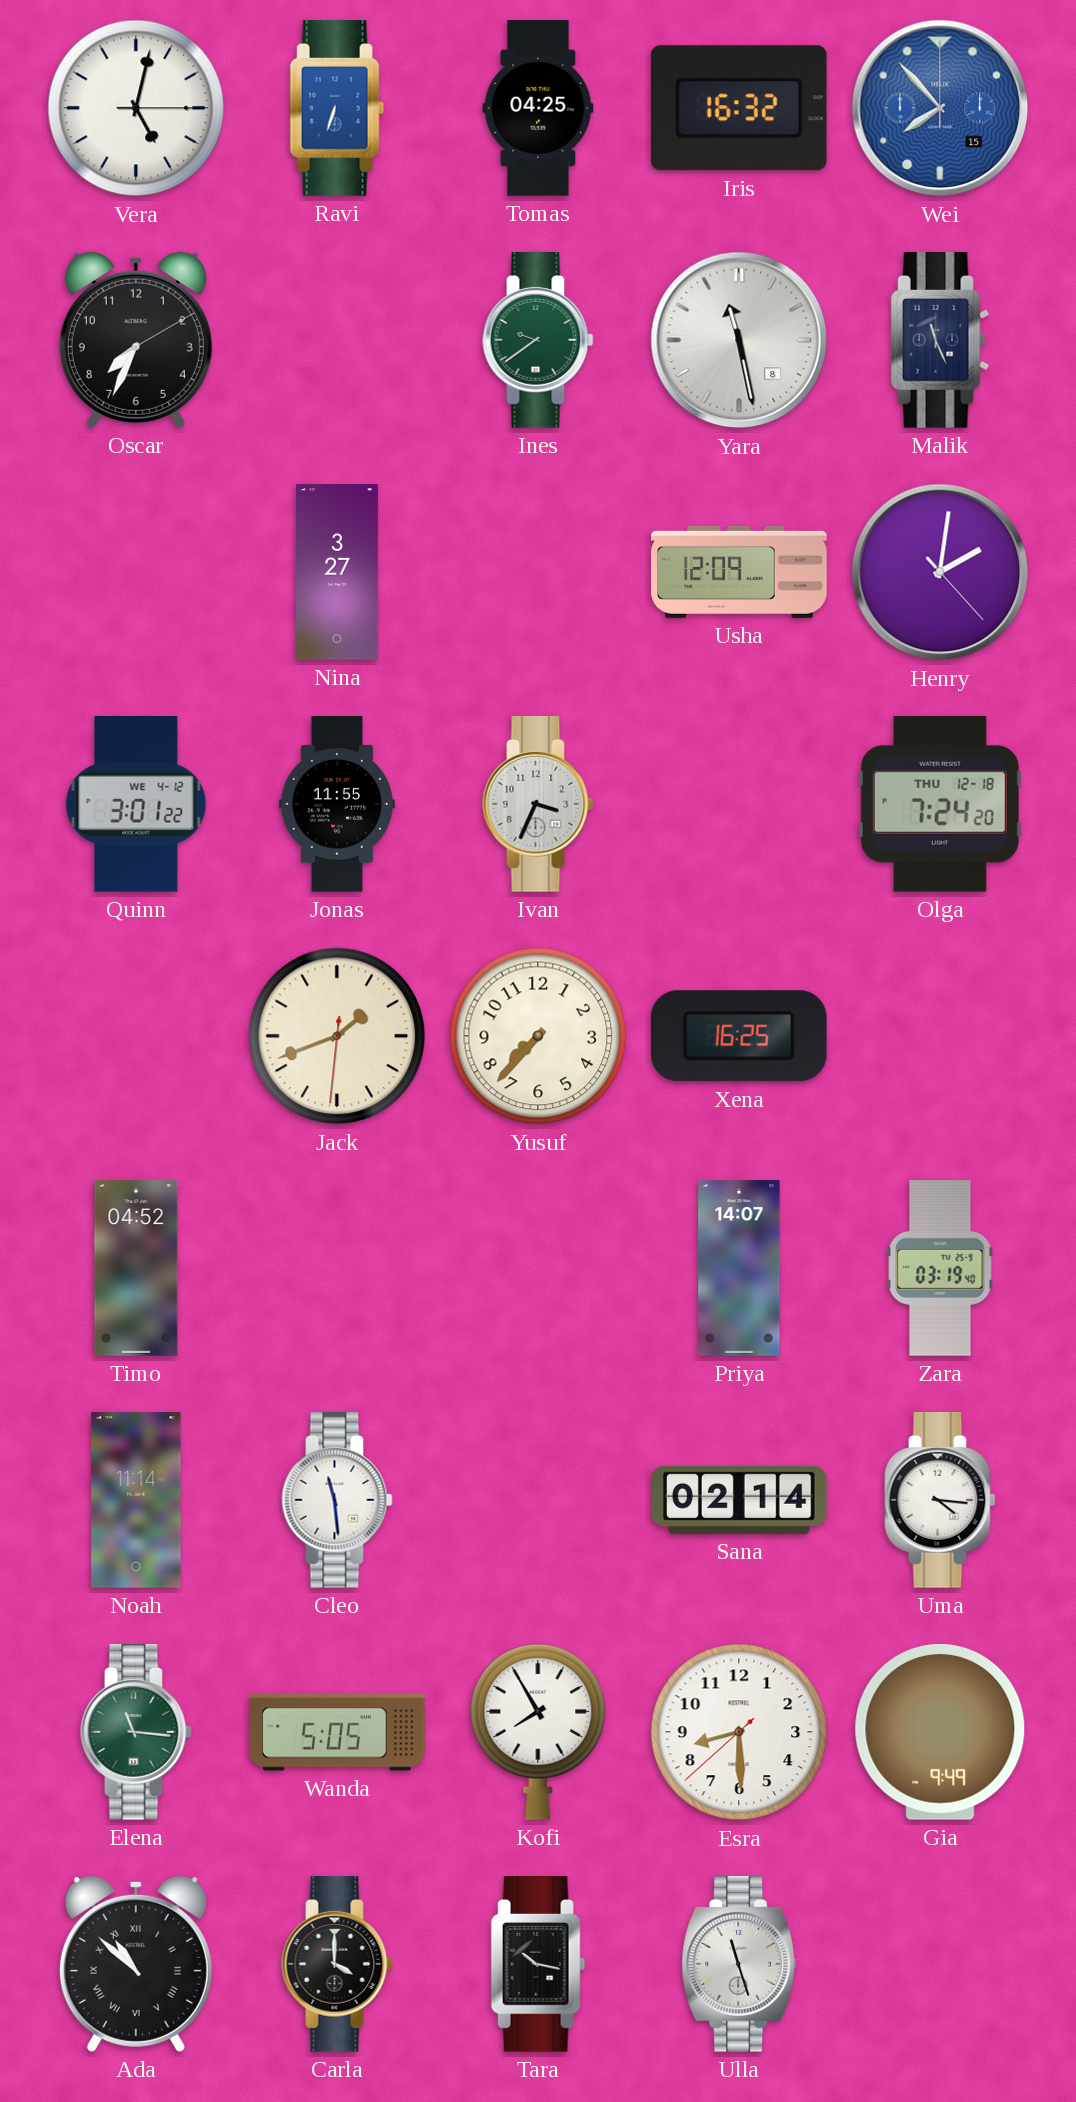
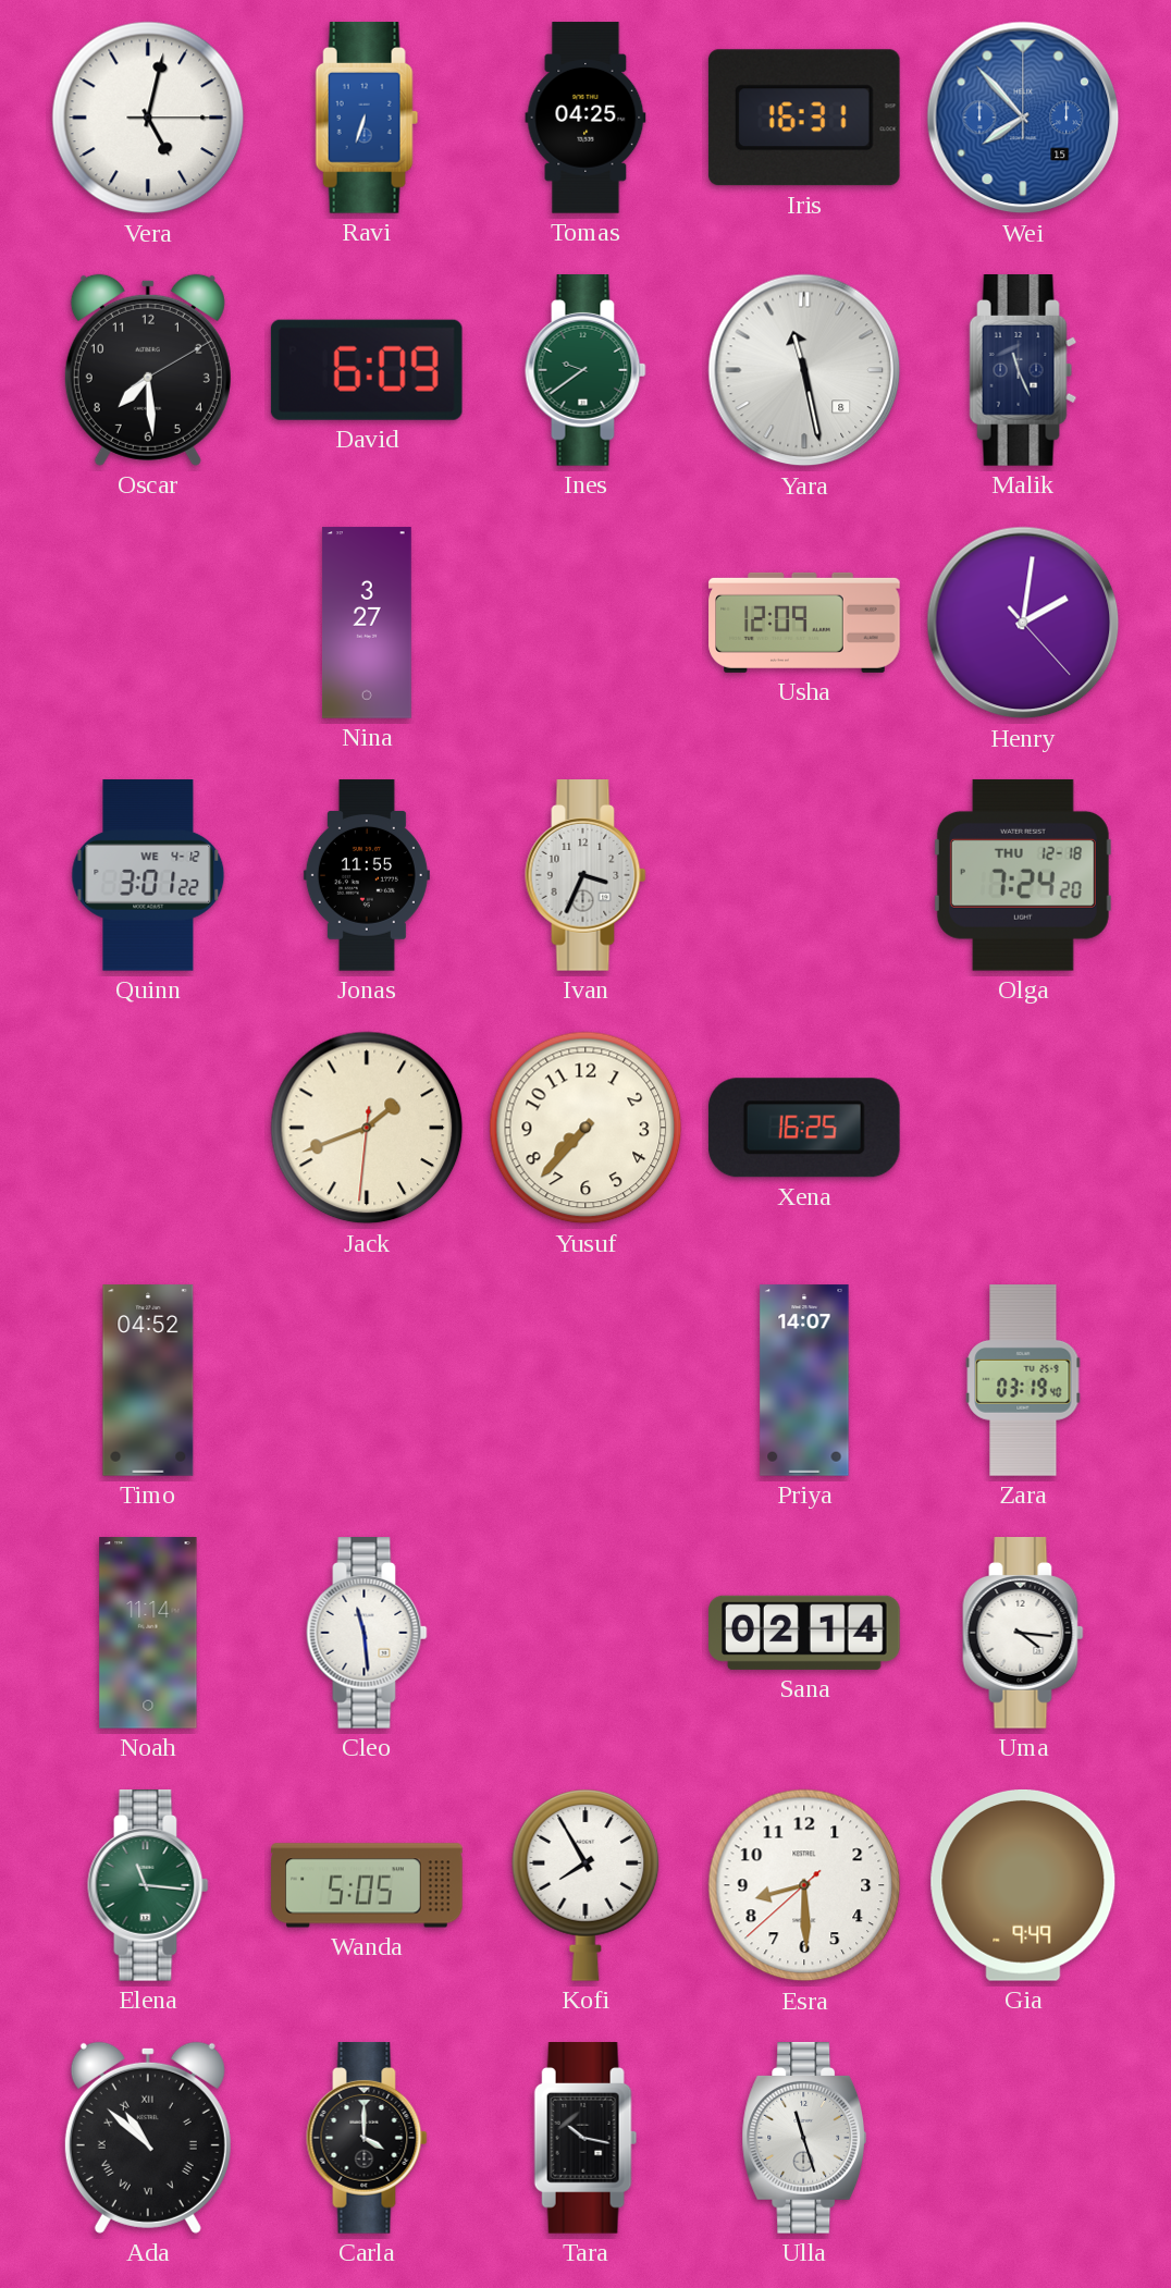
Iris: 16:32 -> 16:31 (804, 118)
Oscar: 7:34 -> 7:29 (148, 370)
David: none -> 6:09 (367, 370)
